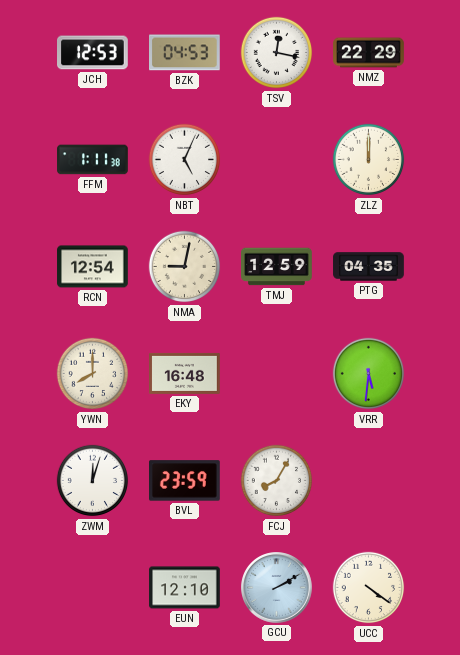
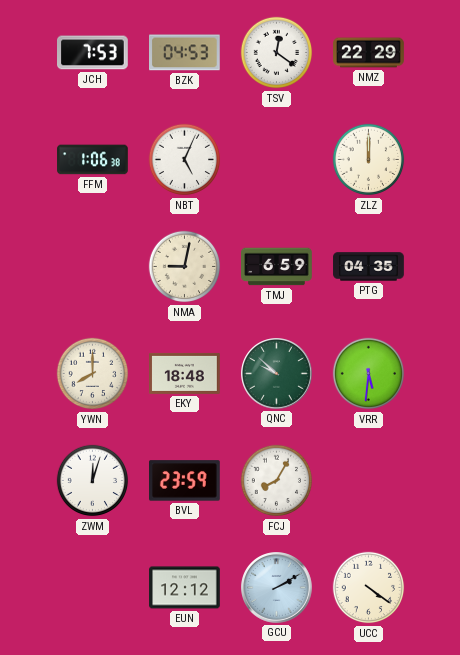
JCH: 12:53 -> 7:53 (93, 53)
TSV: 12:17 -> 12:21 (277, 53)
FFM: 1:11 -> 1:06 (93, 160)
RCN: 12:54 -> none (93, 267)
TMJ: 12:59 -> 6:59 (277, 267)
EKY: 16:48 -> 18:48 (185, 373)
QNC: none -> 9:52 (277, 374)
EUN: 12:10 -> 12:12 (185, 588)
